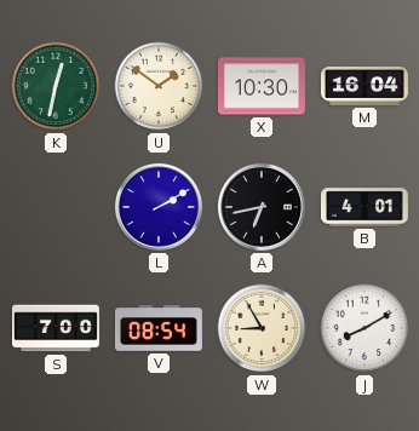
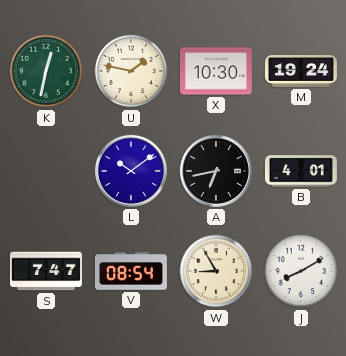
U: 1:51 -> 1:47 (131, 71)
M: 16:04 -> 19:24 (301, 71)
L: 2:10 -> 10:09 (131, 171)
S: 7:00 -> 7:47 (46, 271)
